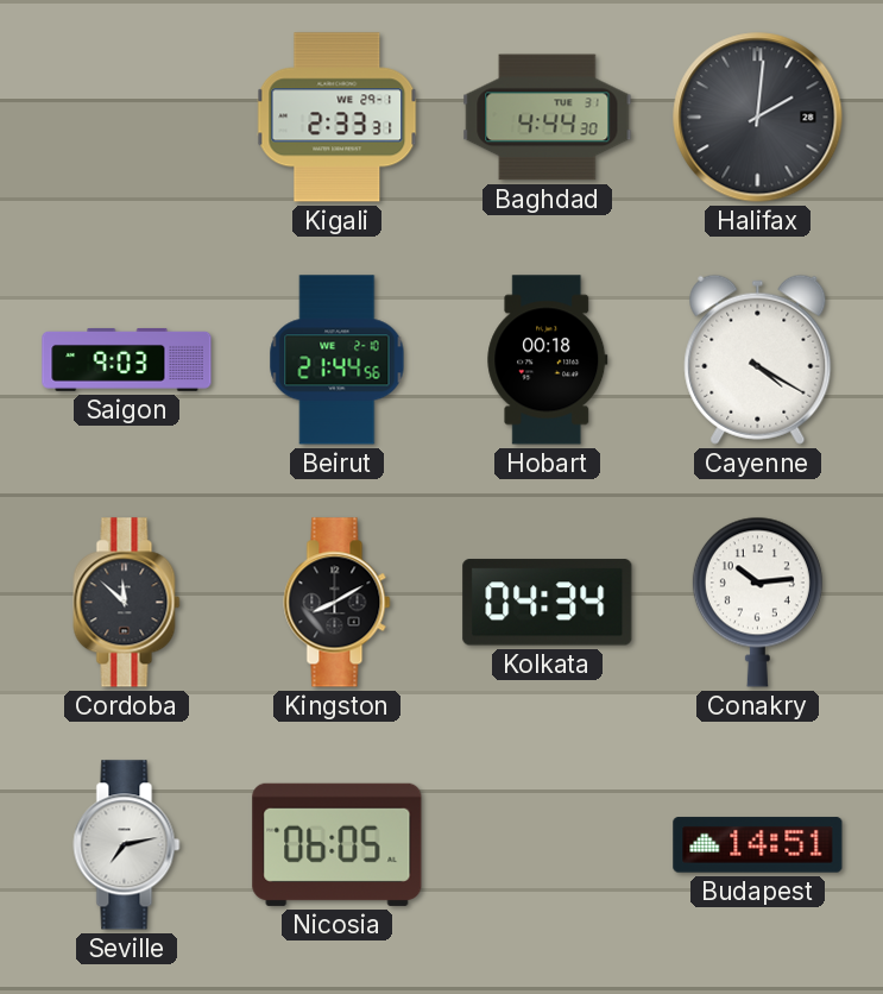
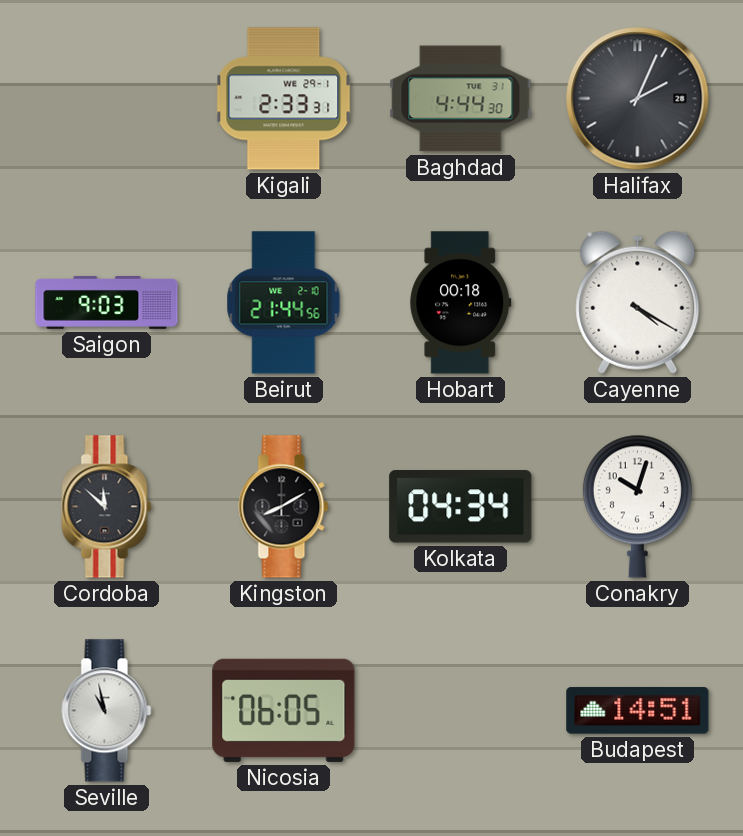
Halifax: 2:01 -> 2:04 (638, 99)
Conakry: 10:14 -> 10:03 (637, 506)
Seville: 7:13 -> 10:58 (107, 711)
